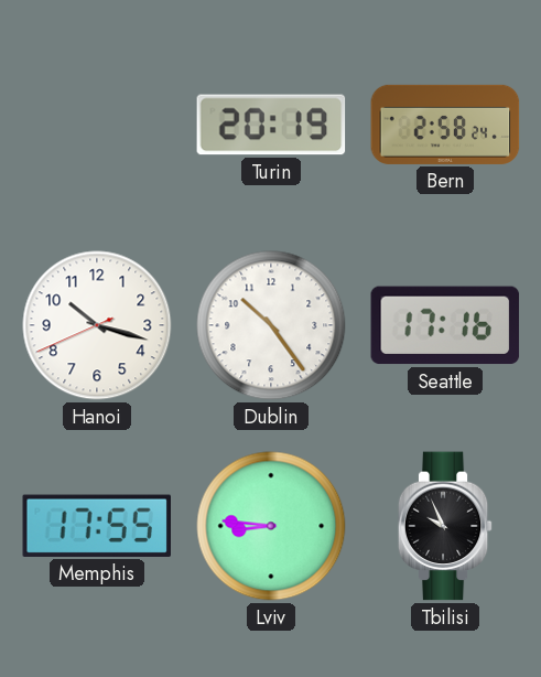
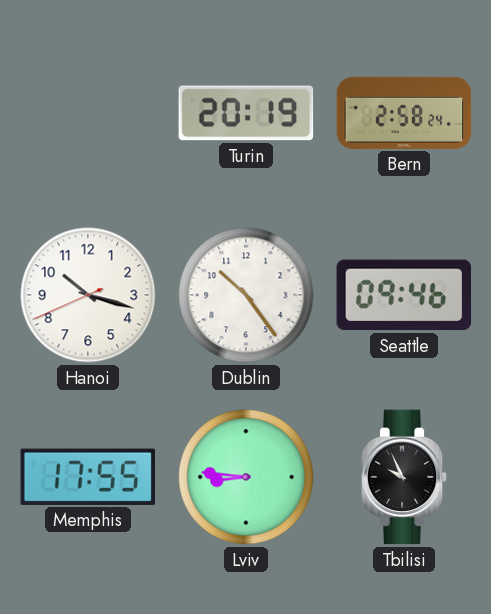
Seattle: 17:16 -> 09:46 (404, 295)
